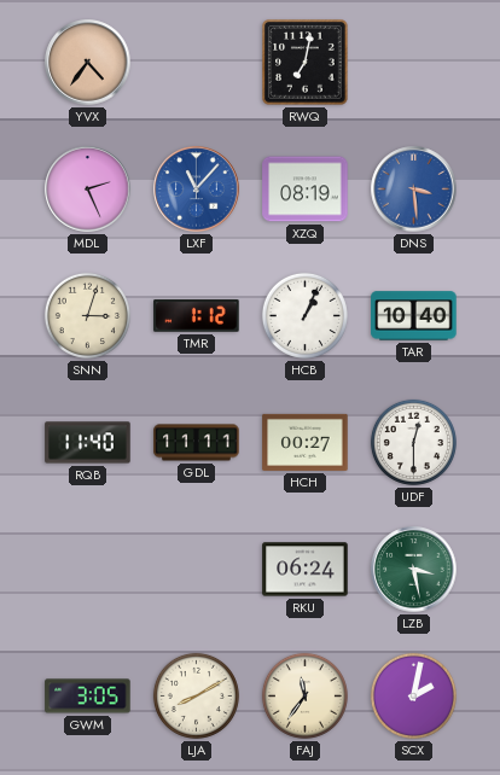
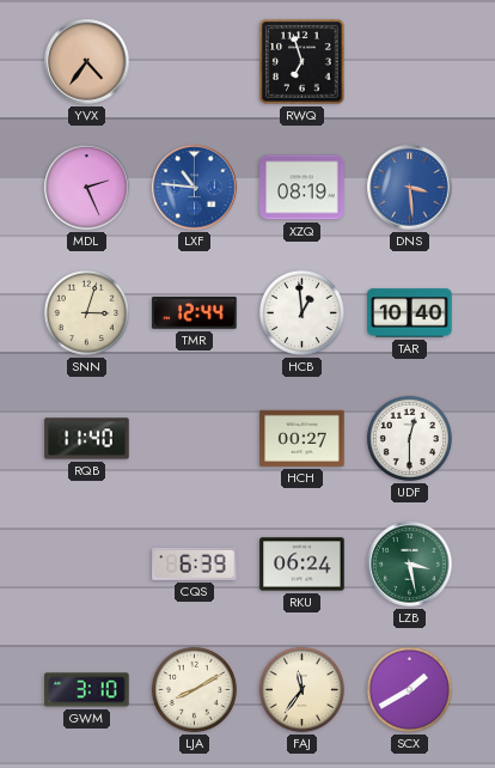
RWQ: 7:02 -> 6:57 (302, 62)
LXF: 11:07 -> 10:46 (195, 188)
TMR: 1:12 -> 12:44 (195, 313)
HCB: 1:04 -> 12:59 (301, 312)
GDL: 11:11 -> none (197, 443)
CQS: none -> 6:39 (195, 563)
GWM: 3:05 -> 3:10 (87, 690)
SCX: 2:02 -> 1:40 (409, 689)
